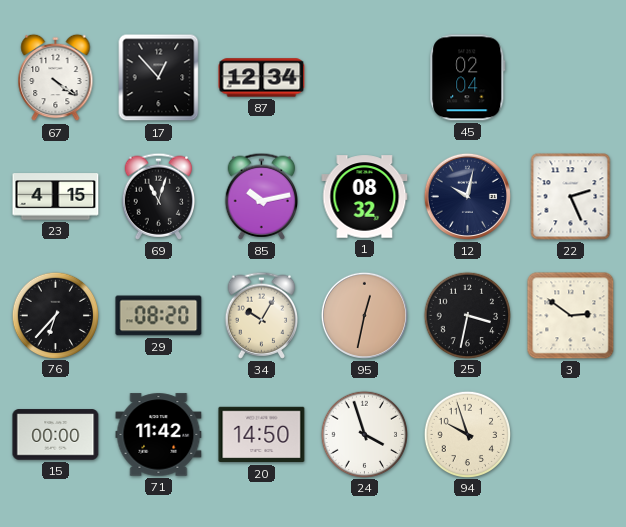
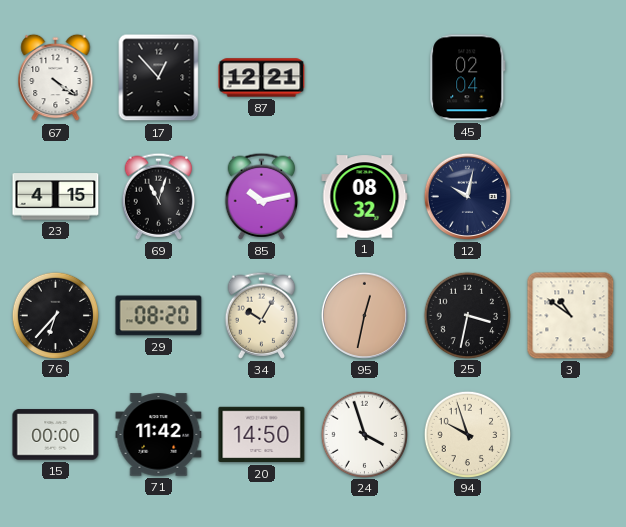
87: 12:34 -> 12:21 (262, 78)
22: 2:26 -> none (571, 197)
3: 2:51 -> 10:51 (571, 316)
